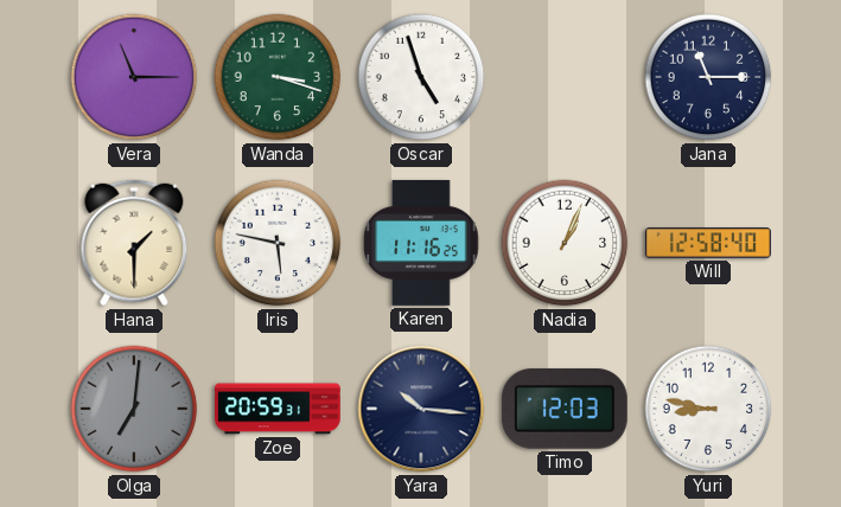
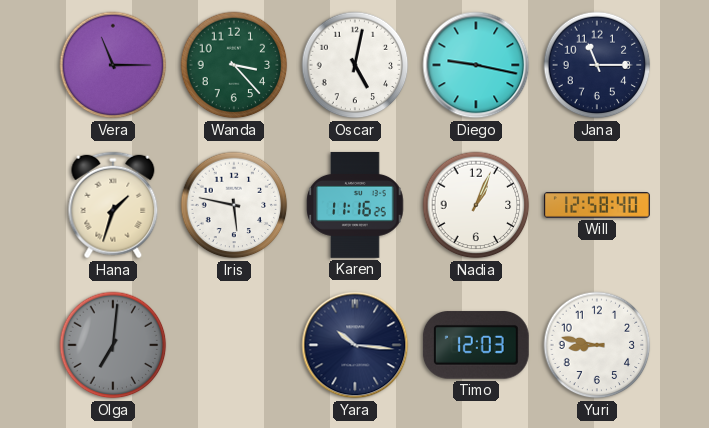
Wanda: 3:18 -> 3:23 (234, 65)
Oscar: 4:57 -> 5:02 (355, 65)
Diego: none -> 9:17 (476, 65)
Hana: 1:30 -> 1:33 (113, 205)
Zoe: 20:59 -> none (279, 409)
